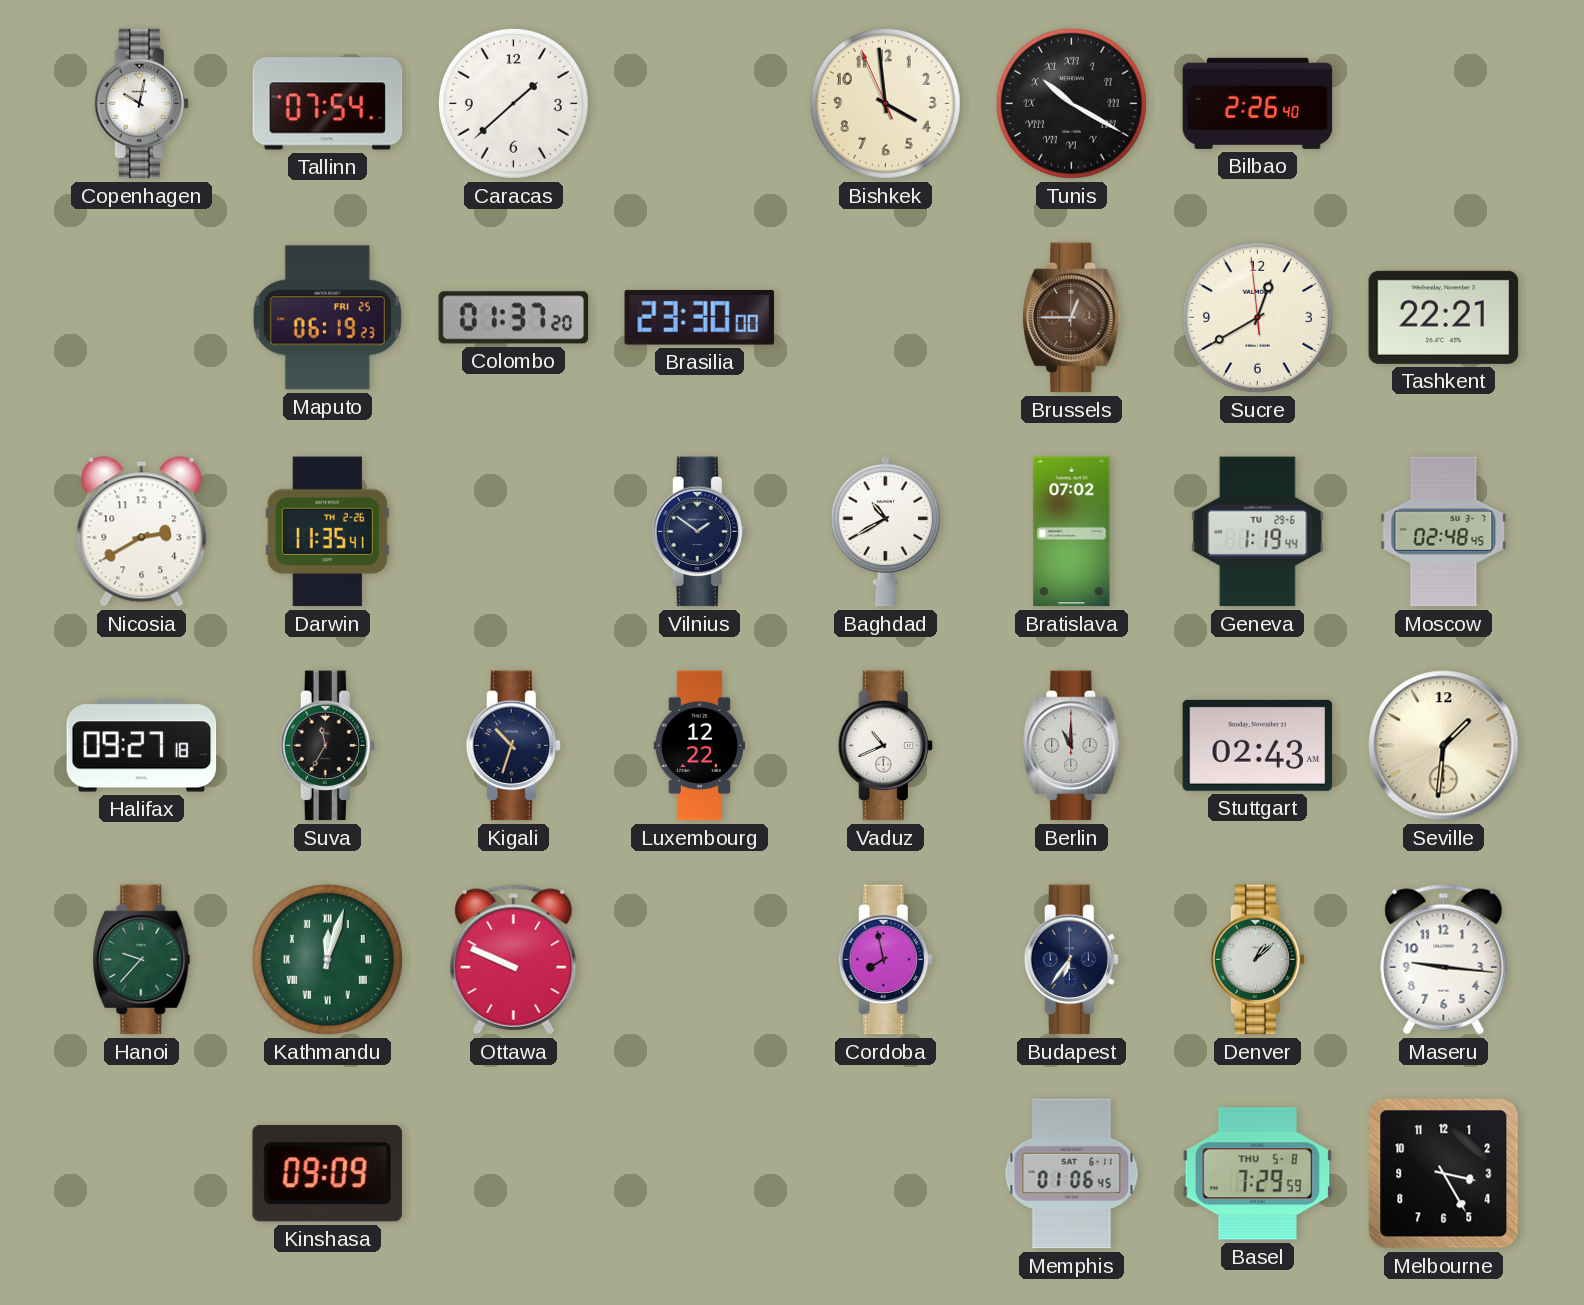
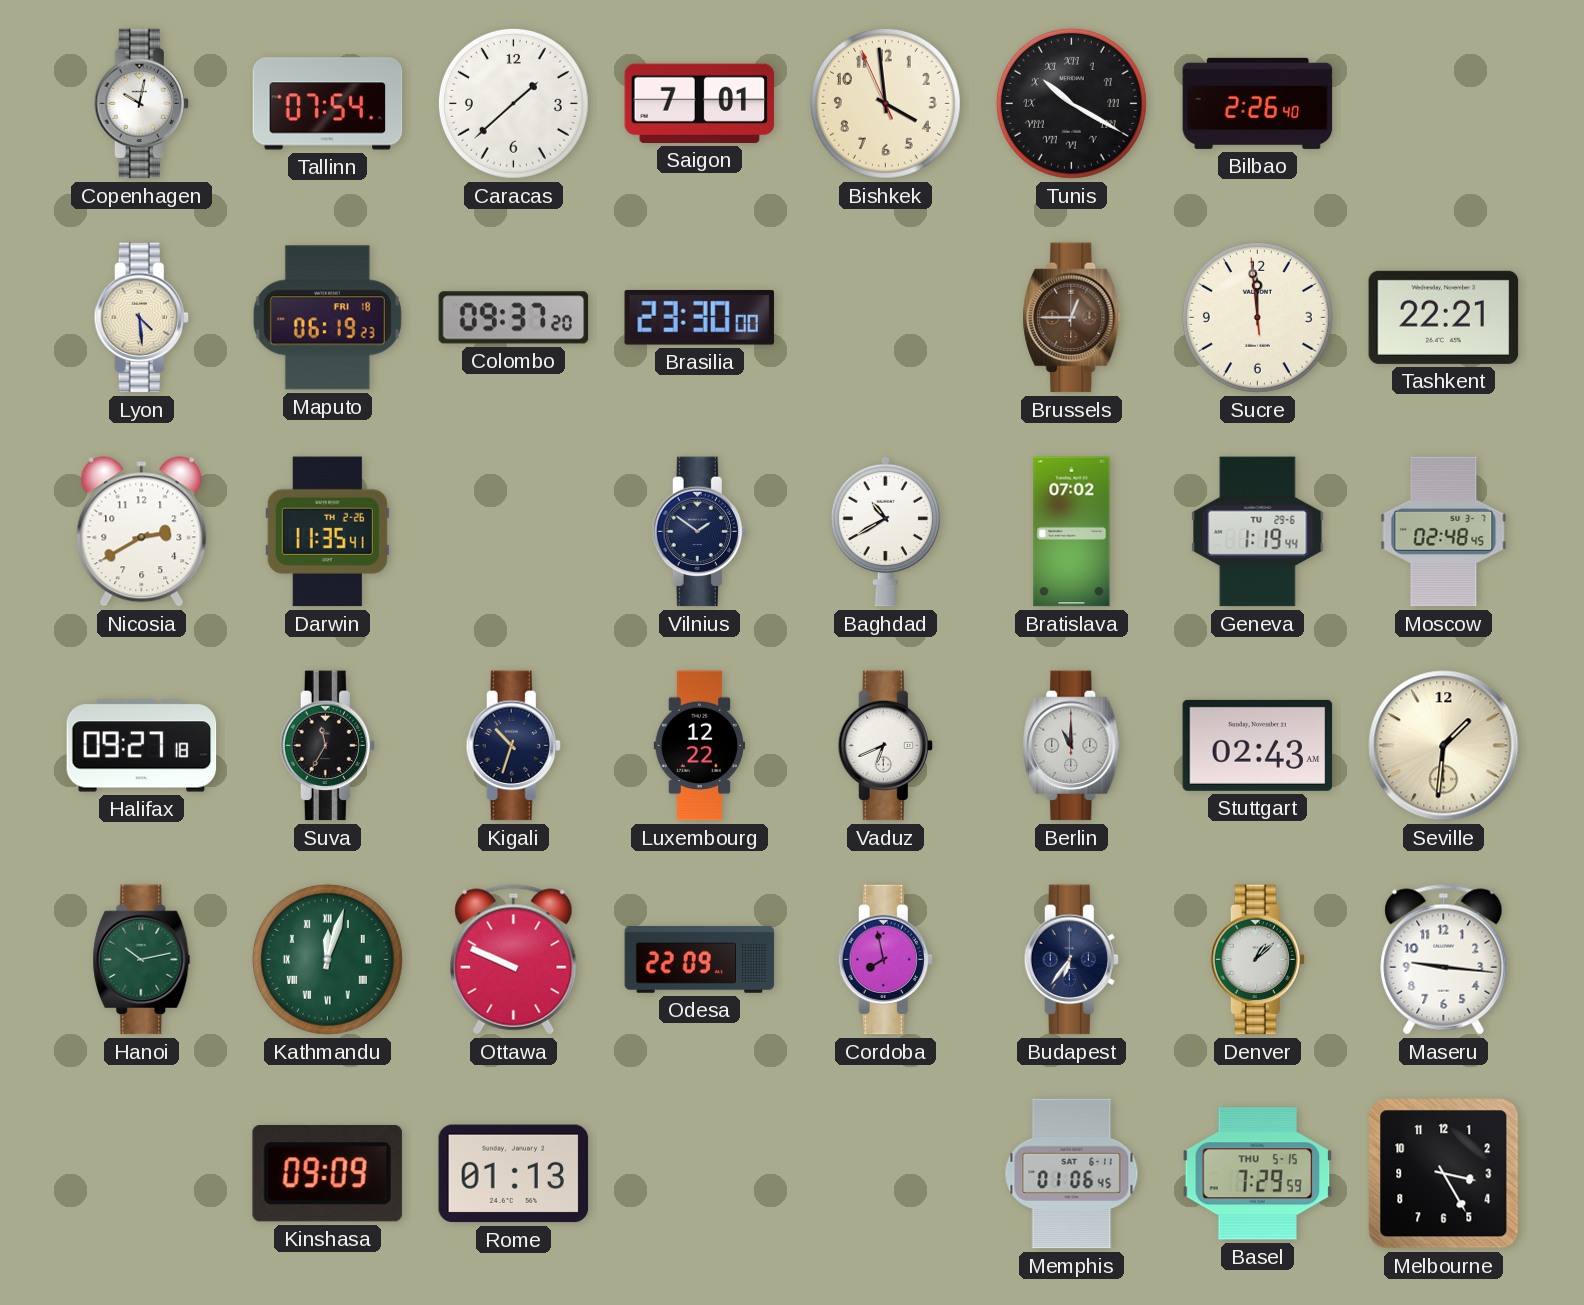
Saigon: none -> 7:01 (700, 103)
Lyon: none -> 4:29 (141, 318)
Maputo date: FRI 25 -> FRI 18 (327, 318)
Colombo: 01:37 -> 09:37 (514, 318)
Sucre: 12:39 -> 11:58 (1257, 317)
Vaduz: 10:41 -> 6:41 (885, 746)
Hanoi: 9:37 -> 10:13 (142, 960)
Odesa: none -> 22:09 (700, 959)
Rome: none -> 01:13 (514, 1174)
Basel date: THU 5-8 -> THU 5-15 (1258, 1174)
